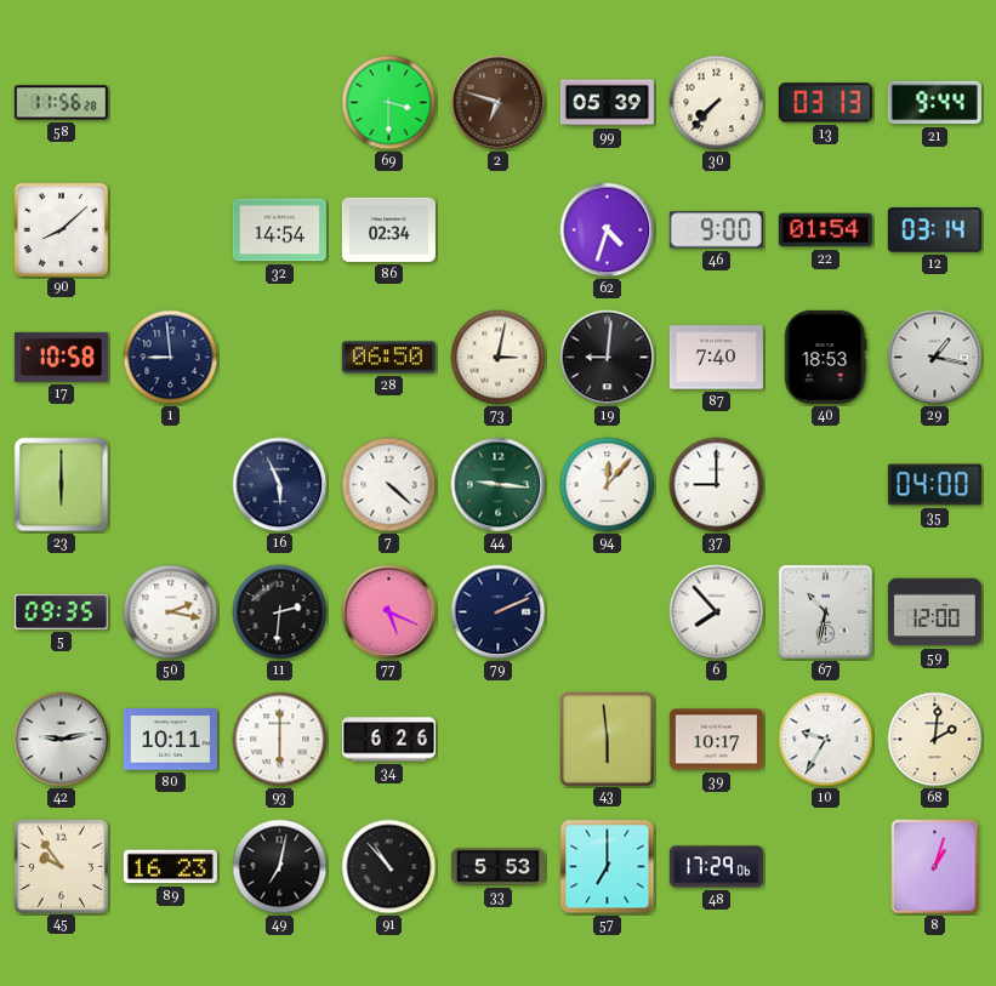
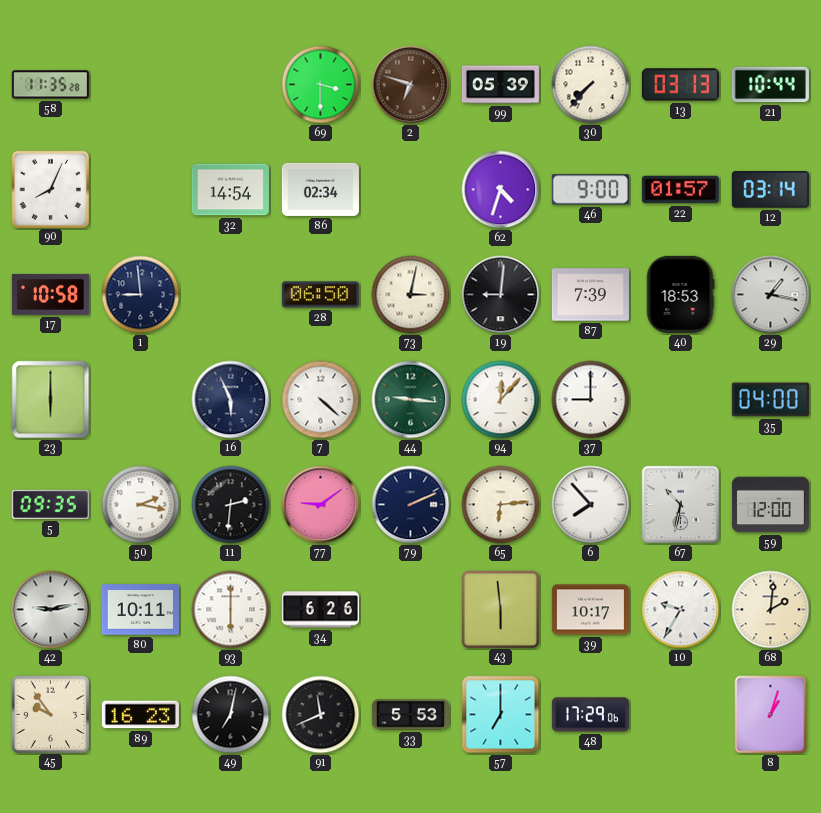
58: 11:56 -> 11:35 (50, 85)
21: 9:44 -> 10:44 (770, 85)
90: 8:08 -> 8:04 (50, 189)
22: 01:54 -> 01:57 (680, 190)
87: 7:40 -> 7:39 (590, 295)
77: 5:19 -> 9:09 (321, 505)
65: none -> 6:14 (501, 505)
91: 10:53 -> 11:41 (321, 715)
